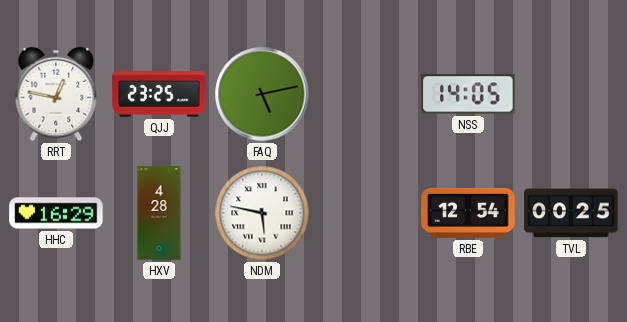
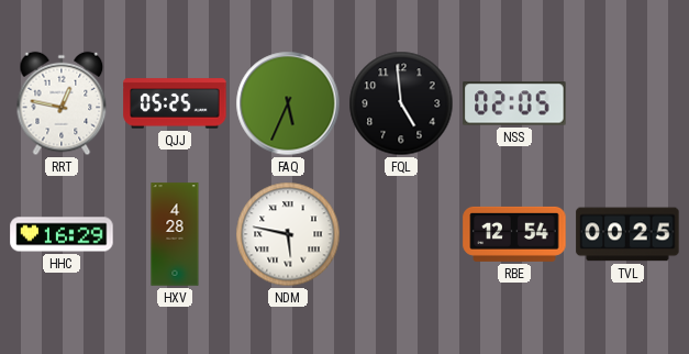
QJJ: 23:25 -> 05:25 (175, 103)
FAQ: 5:13 -> 5:34 (288, 103)
FQL: none -> 4:59 (401, 103)
NSS: 14:05 -> 02:05 (514, 103)
